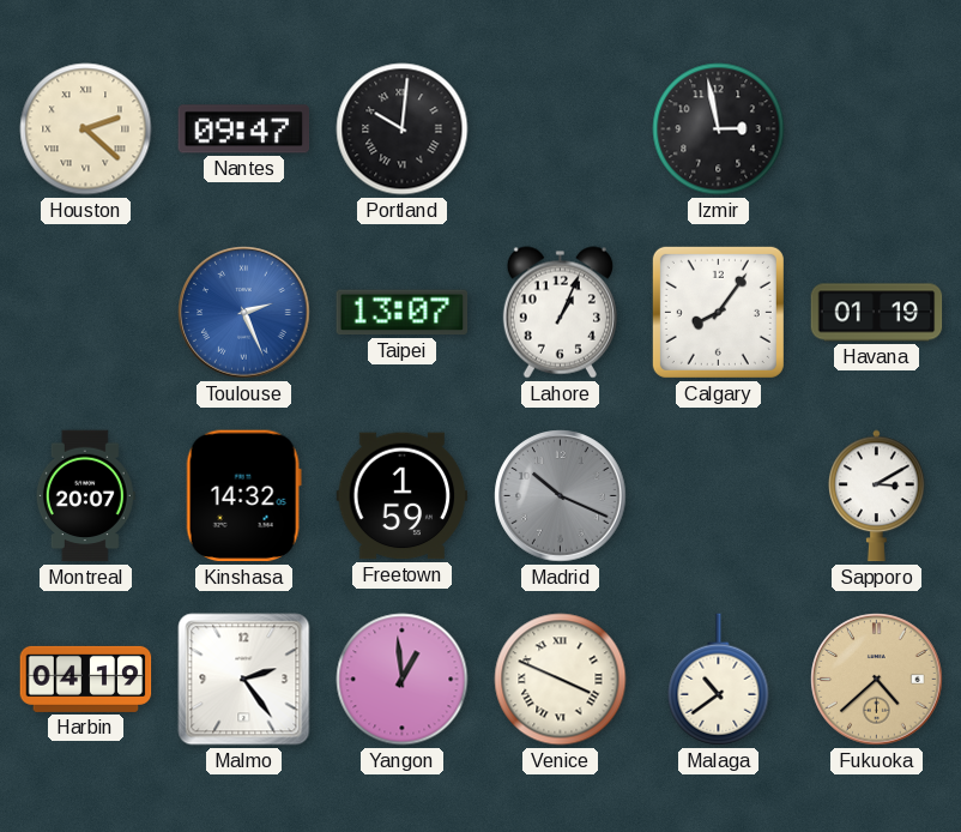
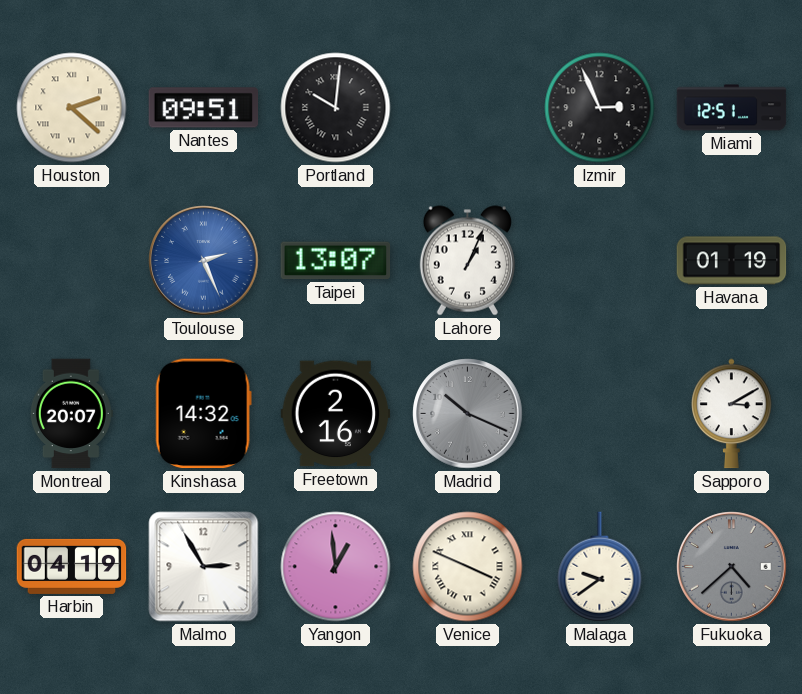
Nantes: 09:47 -> 09:51 (204, 108)
Izmir: 2:58 -> 2:56 (600, 108)
Miami: none -> 12:51 (732, 108)
Calgary: 8:06 -> none (718, 312)
Freetown: 1:59 -> 2:16 (336, 414)
Malmo: 2:24 -> 2:55 (204, 567)
Malaga: 10:39 -> 9:39 (600, 567)
Fukuoka dial: champagne -> grey (732, 567)
